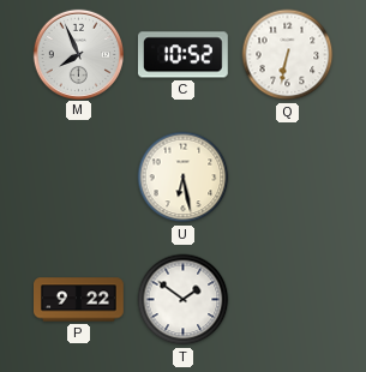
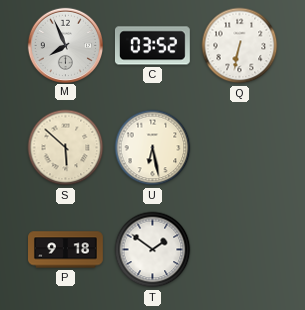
C: 10:52 -> 03:52 (152, 46)
S: none -> 5:52 (66, 148)
P: 9:22 -> 9:18 (66, 250)
